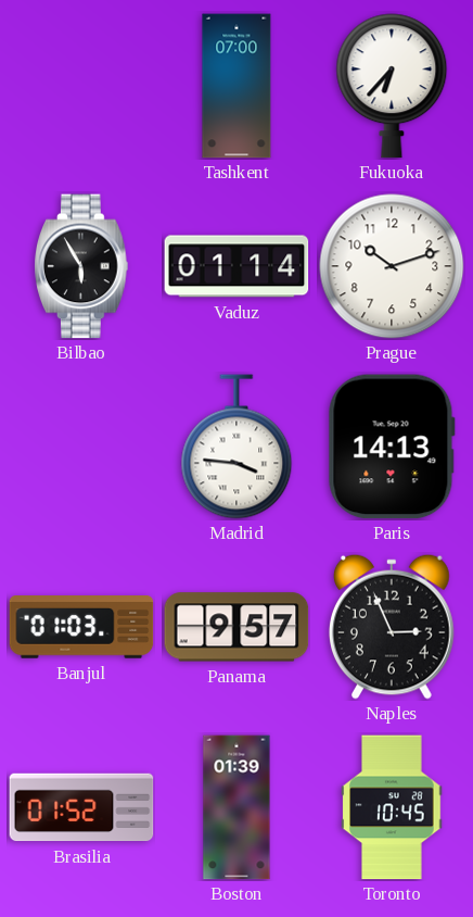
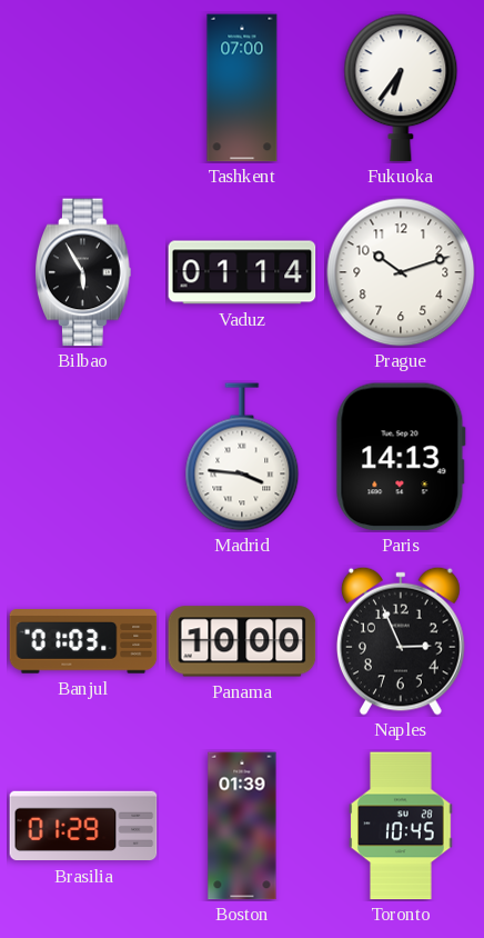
Fukuoka: 6:37 -> 6:36 (401, 88)
Panama: 9:57 -> 10:00 (242, 641)
Brasilia: 01:52 -> 01:29 (83, 826)
